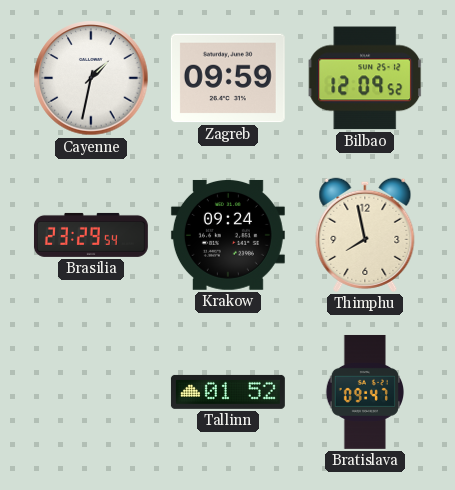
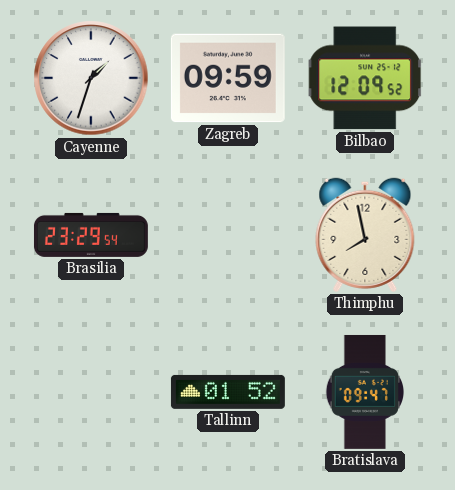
Cayenne: 1:32 -> 1:33 (91, 78)
Krakow: 09:24 -> none (228, 235)
